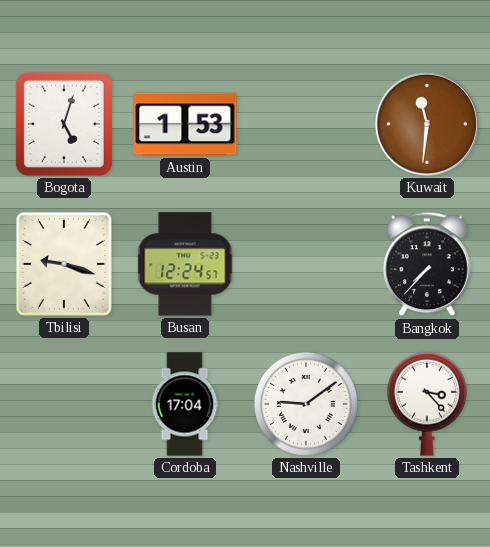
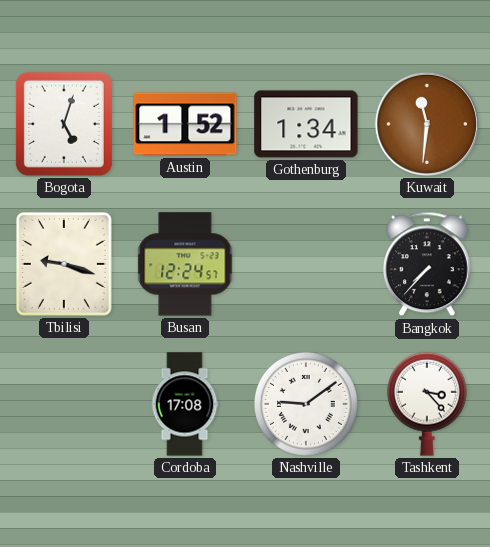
Austin: 1:53 -> 1:52 (185, 124)
Gothenburg: none -> 1:34 (306, 124)
Cordoba: 17:04 -> 17:08 (185, 404)
